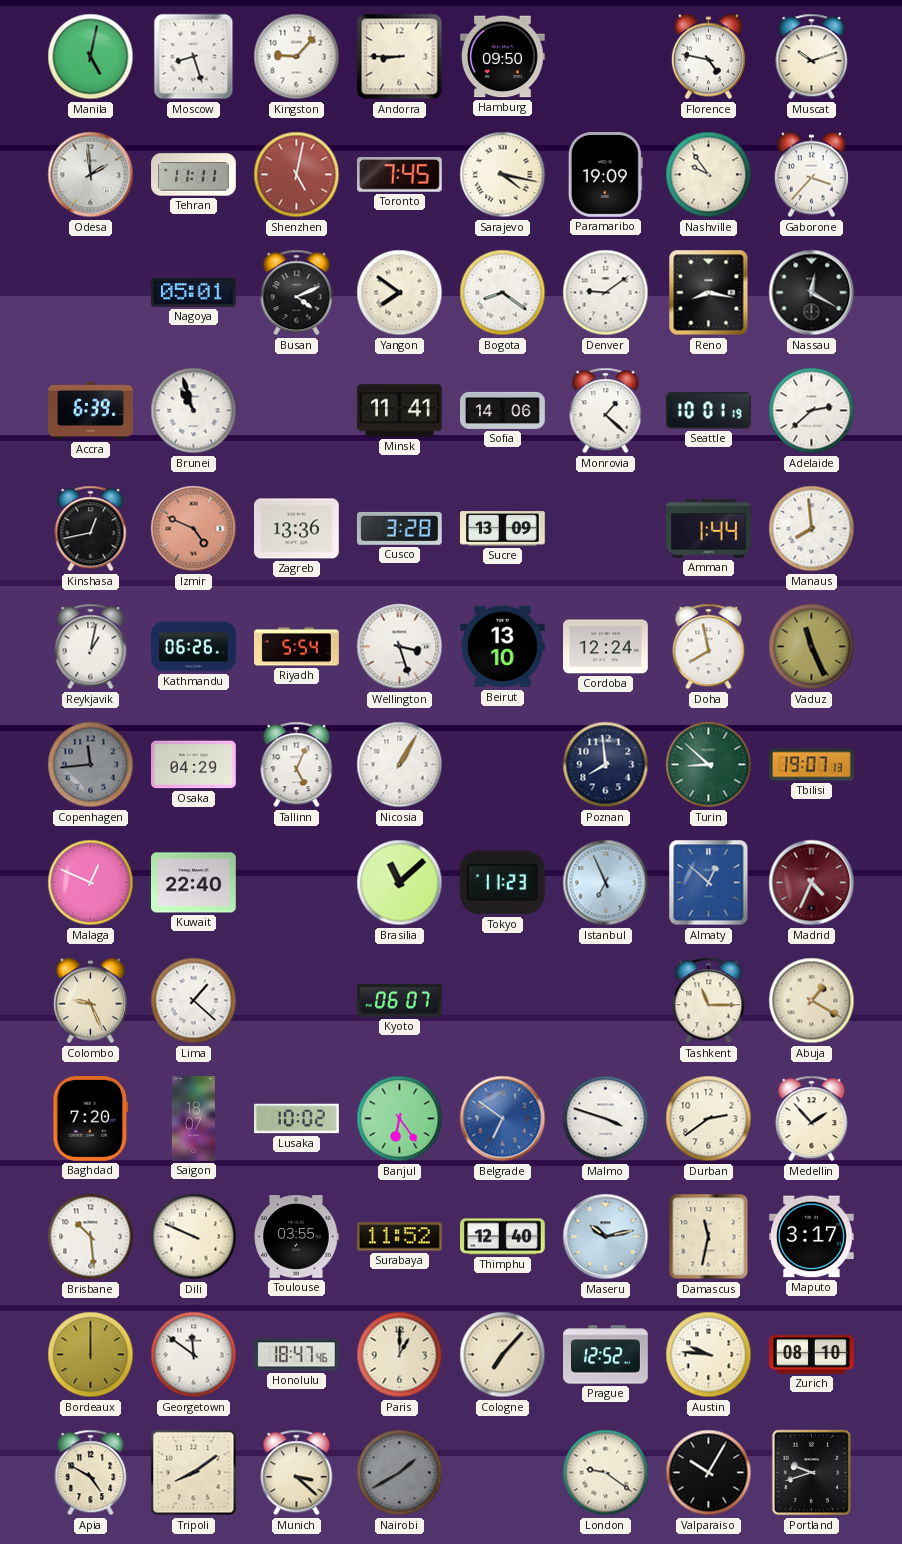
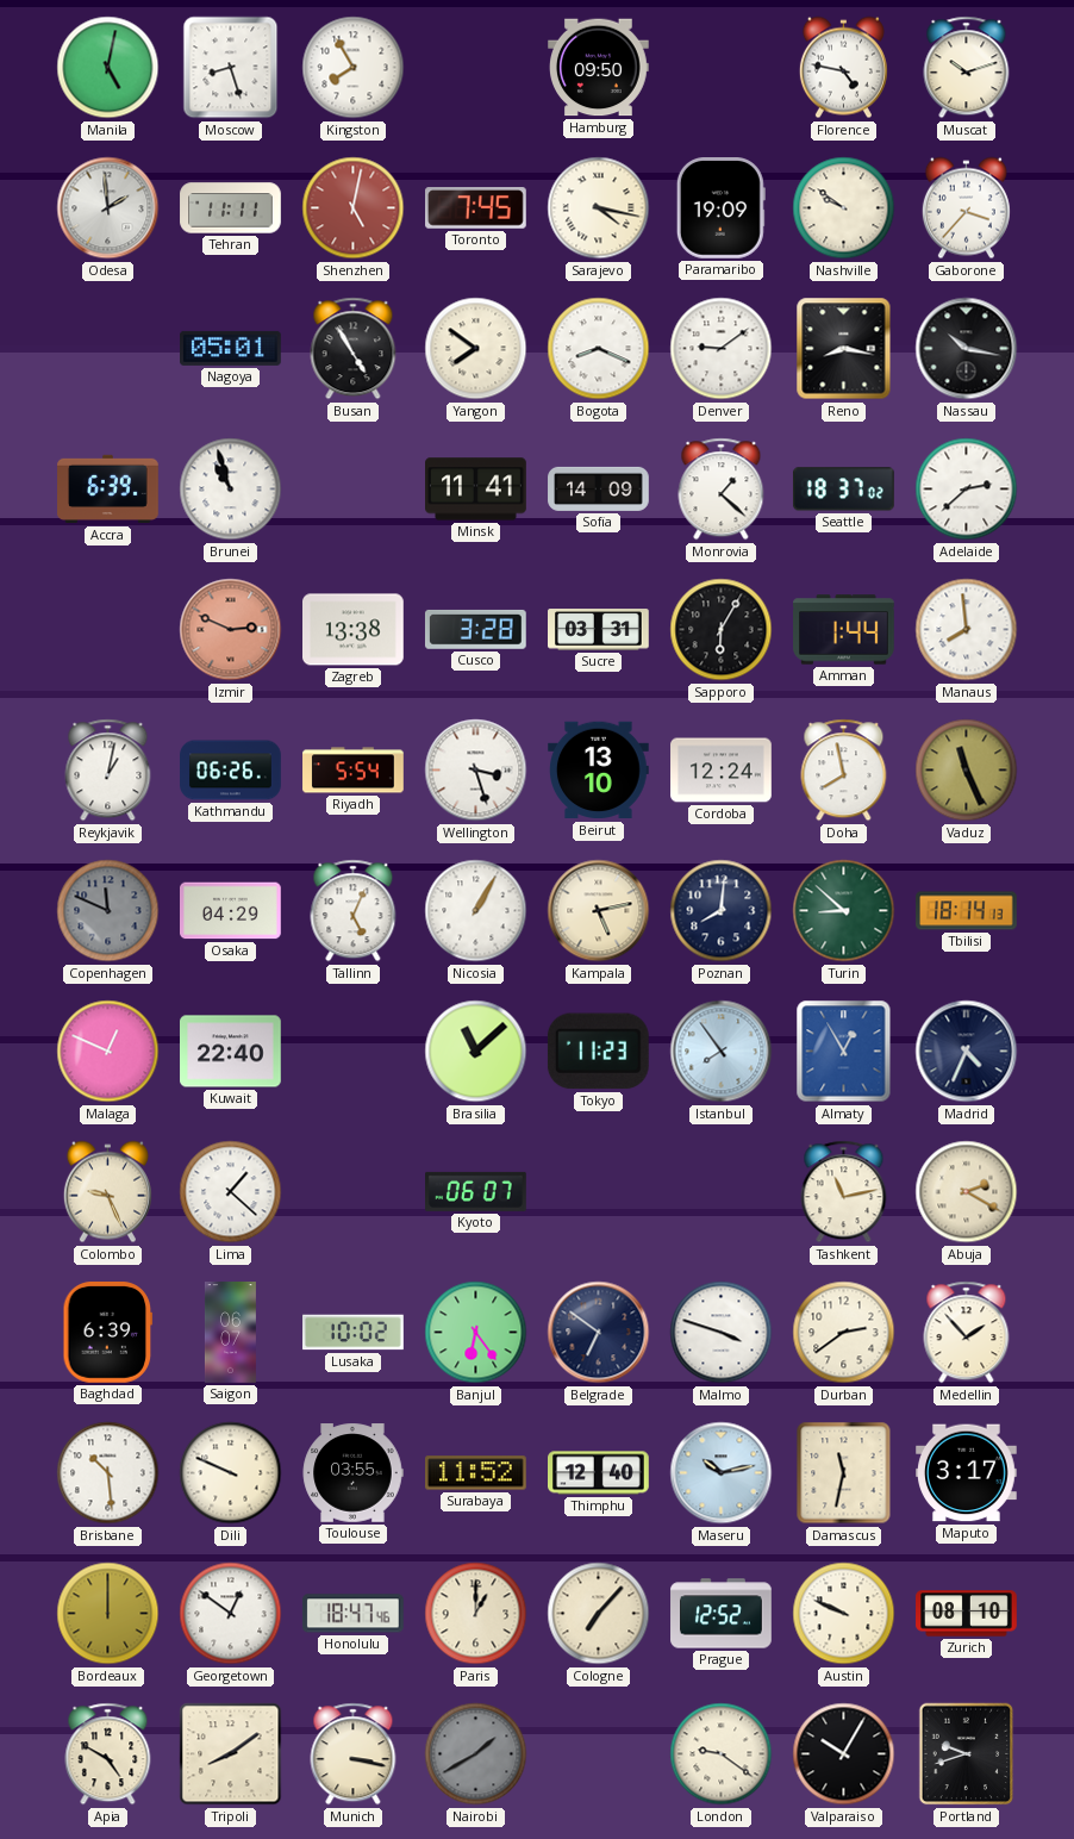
Kingston: 9:07 -> 7:55 (354, 68)
Andorra: 8:45 -> none (400, 57)
Nashville: 9:54 -> 9:51 (844, 208)
Busan: 4:11 -> 4:55 (354, 349)
Bogota: 8:21 -> 8:19 (599, 349)
Nassau: 12:20 -> 10:17 (967, 349)
Sofia: 14:06 -> 14:09 (599, 488)
Seattle: 10:01 -> 18:37 (843, 490)
Kinshasa: 12:43 -> none (91, 529)
Izmir: 4:49 -> 2:49 (231, 630)
Zagreb: 13:36 -> 13:38 (354, 630)
Sucre: 13:09 -> 03:31 (599, 630)
Sapporo: none -> 6:05 (722, 630)
Copenhagen: 11:44 -> 11:49 (108, 911)
Kampala: none -> 5:13 (599, 911)
Poznan: 7:59 -> 8:01 (722, 911)
Tbilisi: 19:07 -> 18:14 (967, 911)
Istanbul: 6:56 -> 7:54 (722, 1052)
Almaty: 12:52 -> 12:55 (844, 1052)
Madrid dial: burgundy -> navy (967, 1052)
Tashkent: 11:15 -> 11:13 (844, 1192)
Abuja: 1:20 -> 2:20 (967, 1192)
Baghdad: 7:20 -> 6:39 (108, 1333)
Saigon: 18:07 -> 06:07 (230, 1333)
Belgrade dial: blue -> navy (599, 1333)
Georgetown: 11:51 -> 12:51 (231, 1614)
Austin: 9:46 -> 9:49 (844, 1614)
Munich: 3:22 -> 3:17 (354, 1754)
